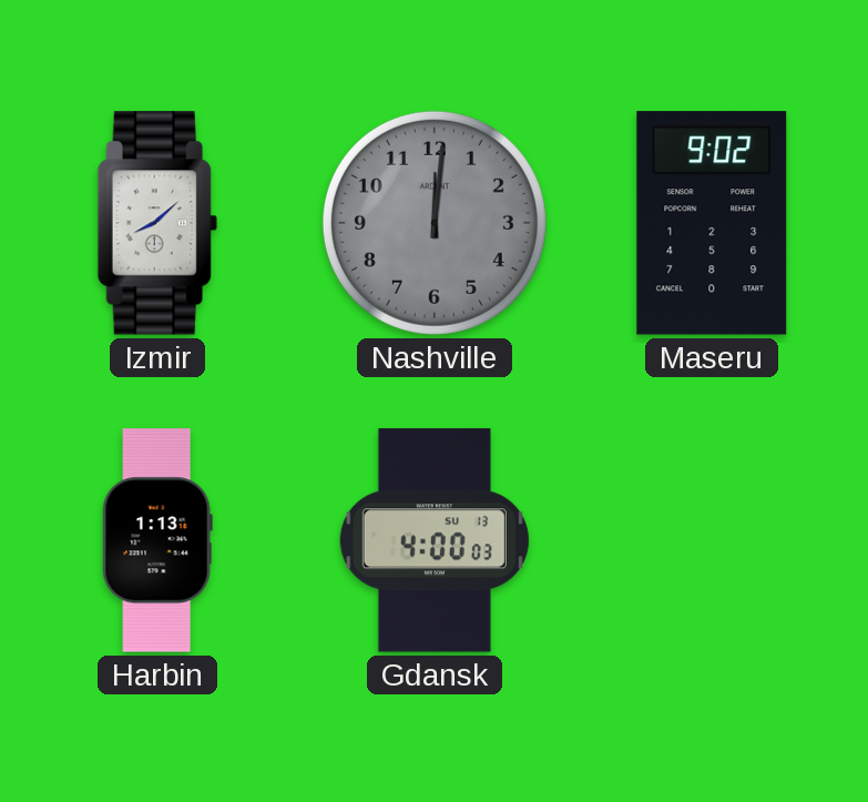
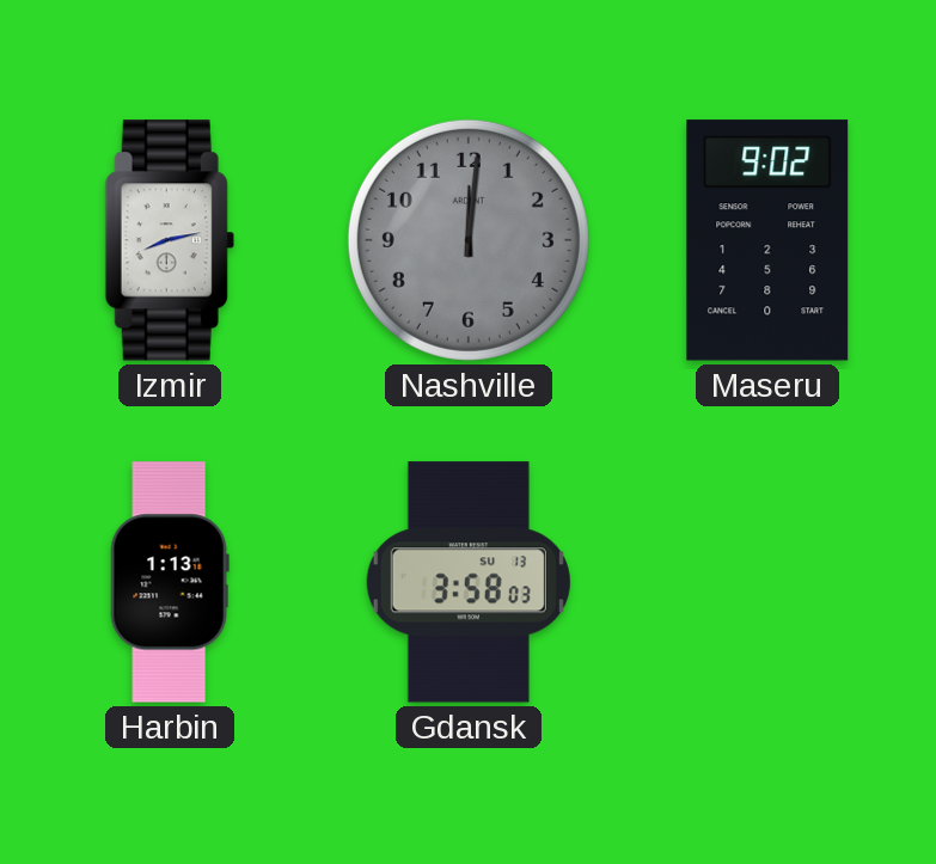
Izmir: 8:08 -> 8:13 (170, 240)
Gdansk: 4:00 -> 3:58 (469, 582)
